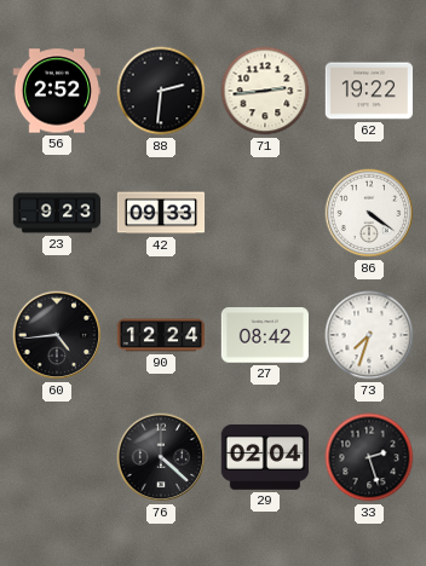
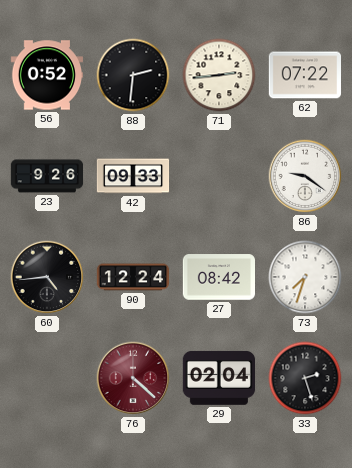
56: 2:52 -> 0:52 (46, 75)
62: 19:22 -> 07:22 (304, 75)
23: 9:23 -> 9:26 (47, 176)
86: 4:21 -> 9:21 (305, 176)
76 dial: black -> burgundy (133, 378)
